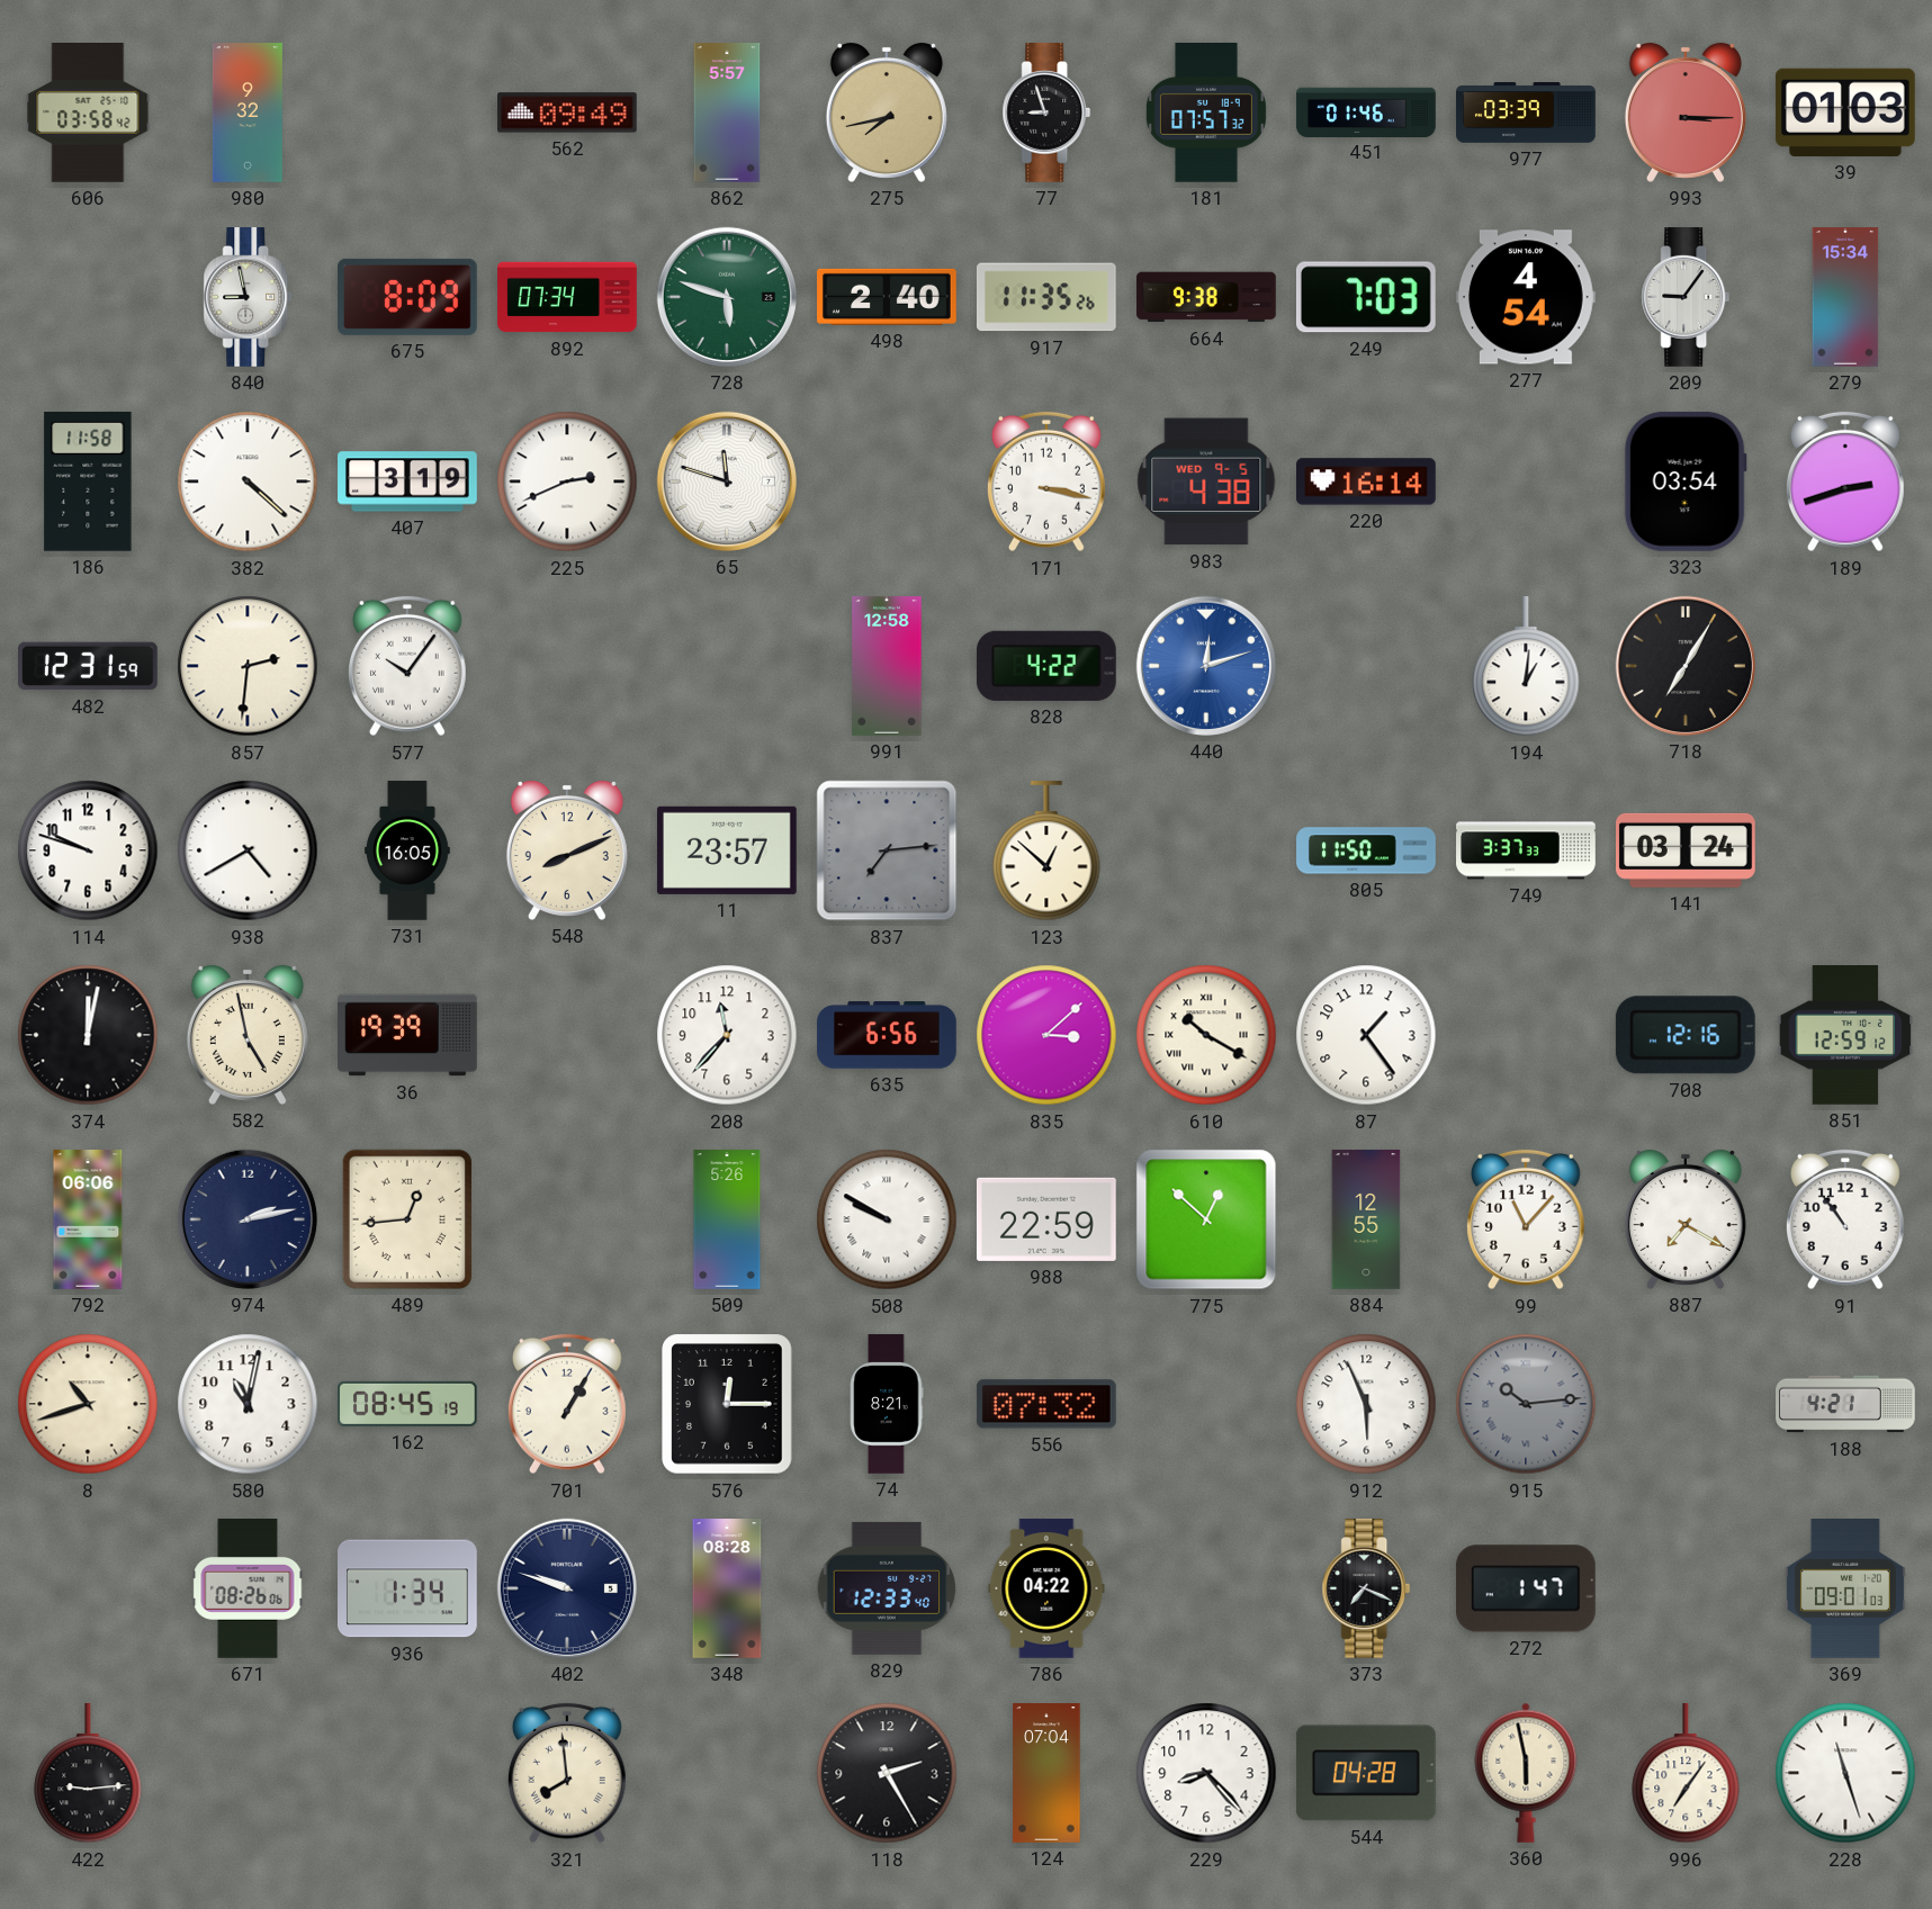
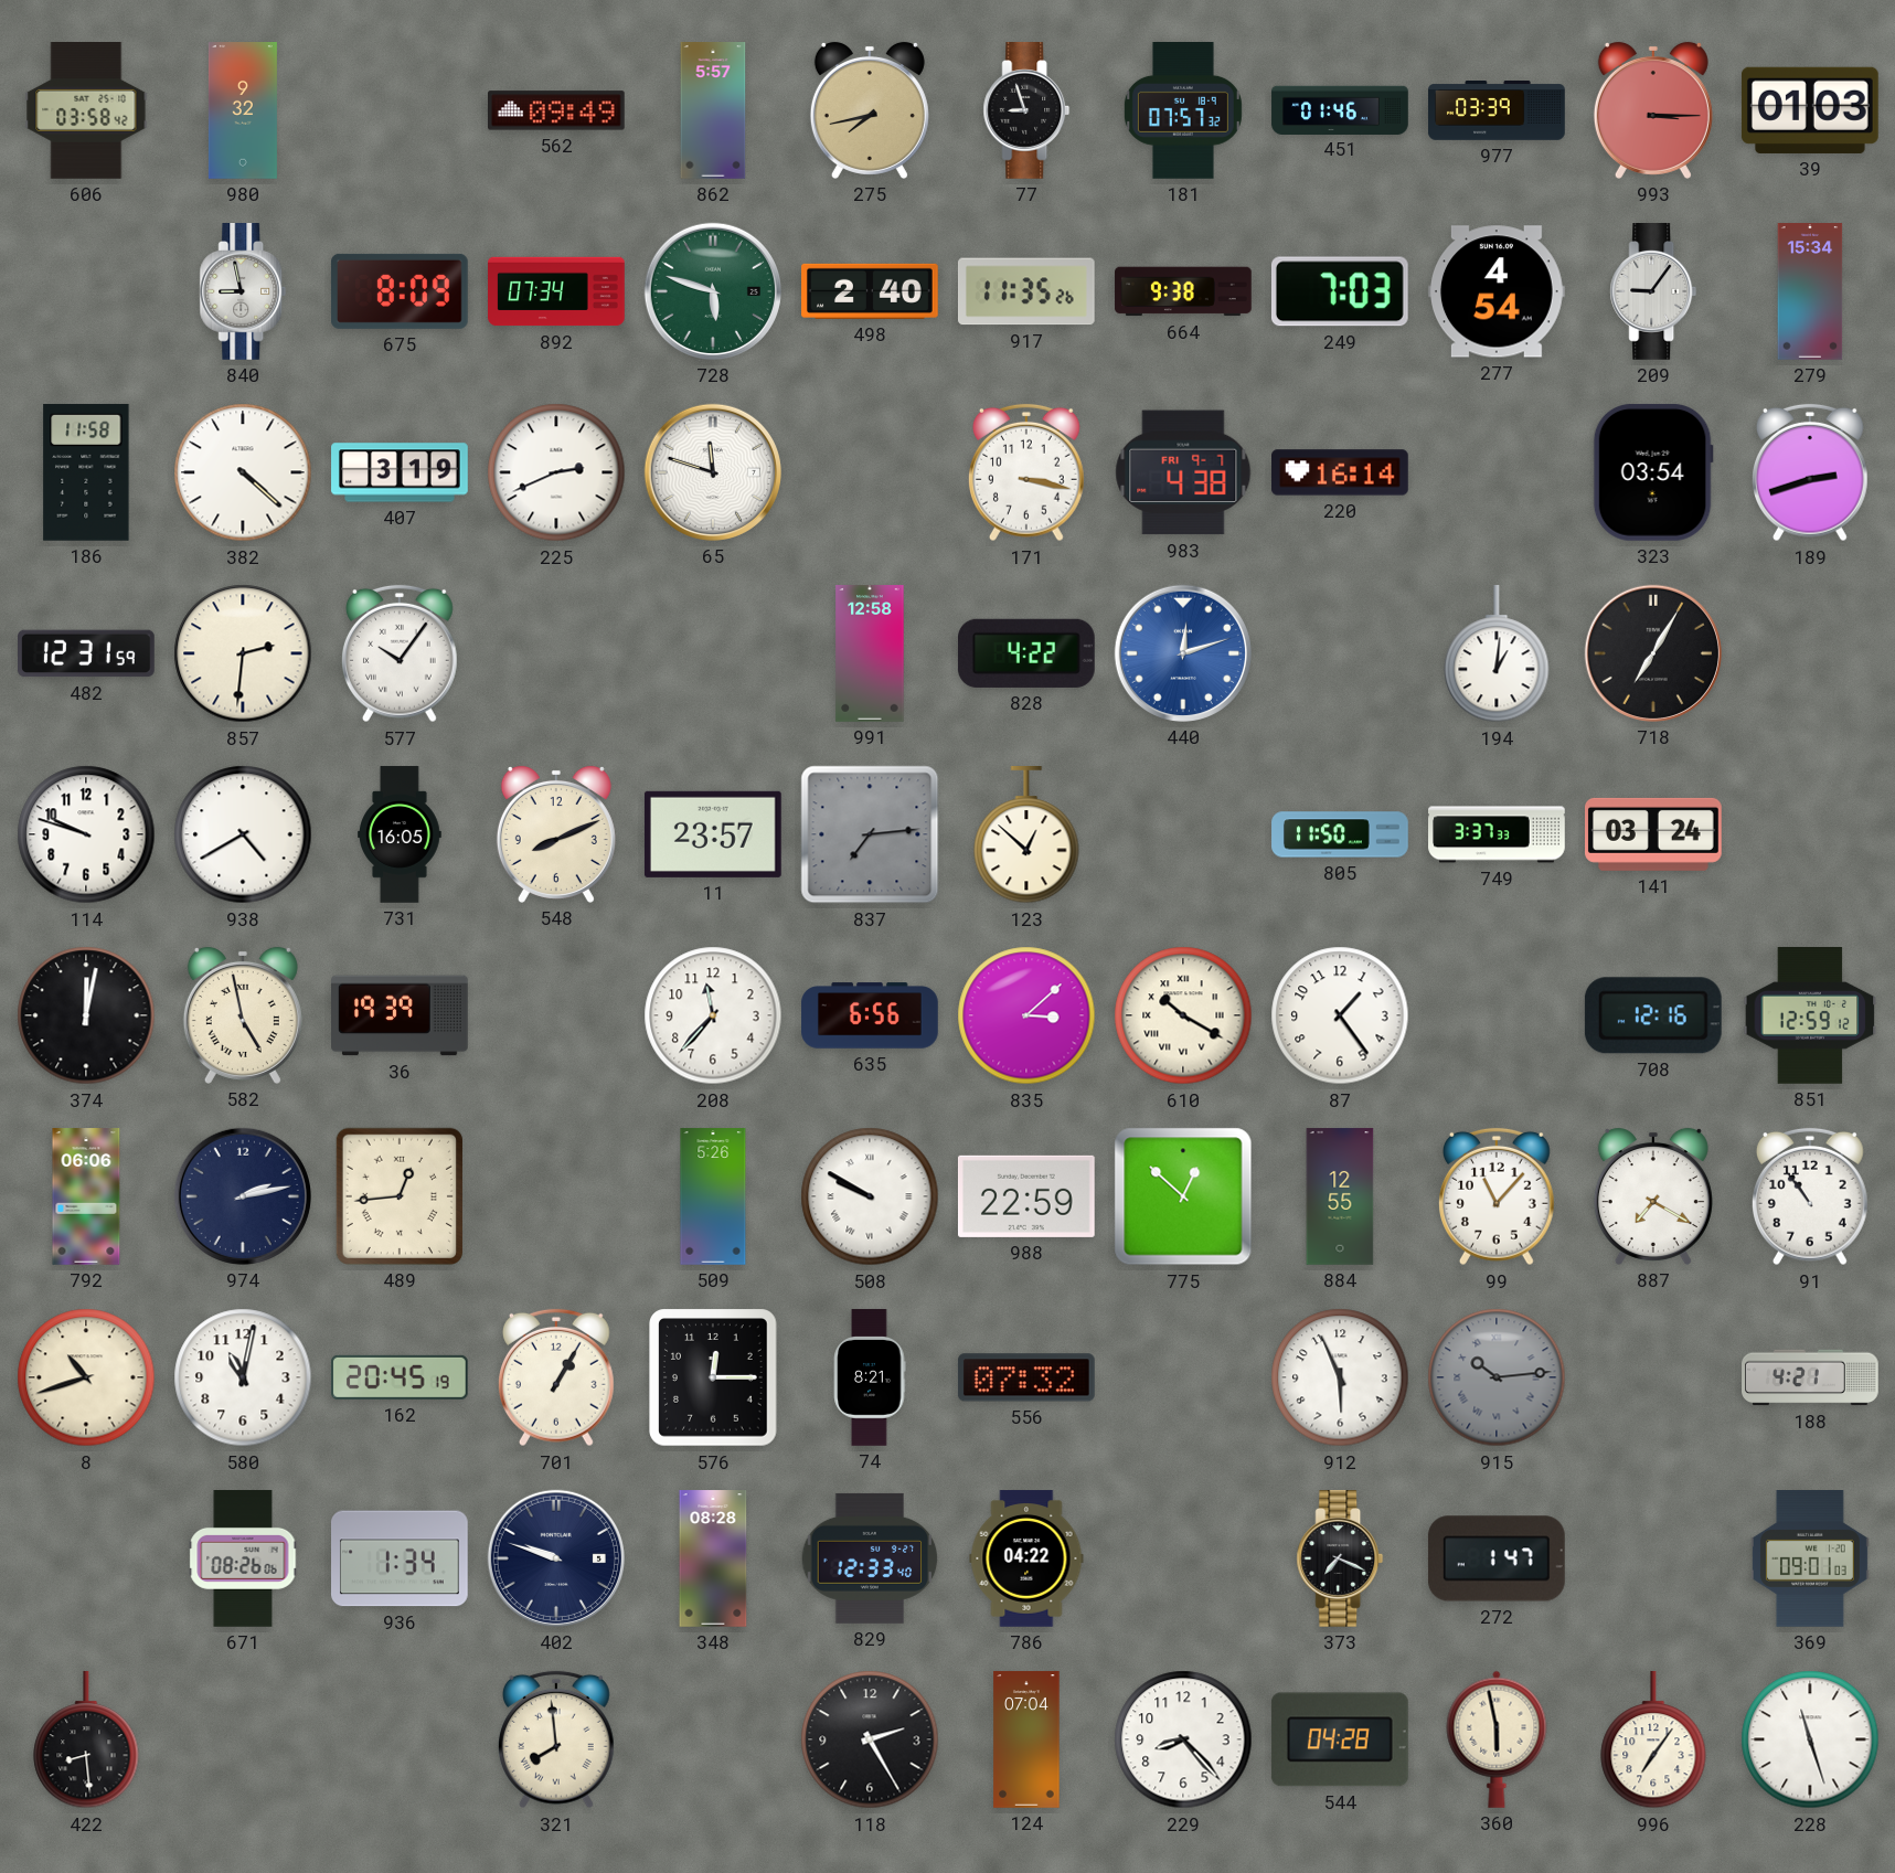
983 date: WED 9-5 -> FRI 9-7 (1183, 472)
162: 08:45 -> 20:45 (401, 1377)
422: 9:14 -> 8:29 (86, 1741)
